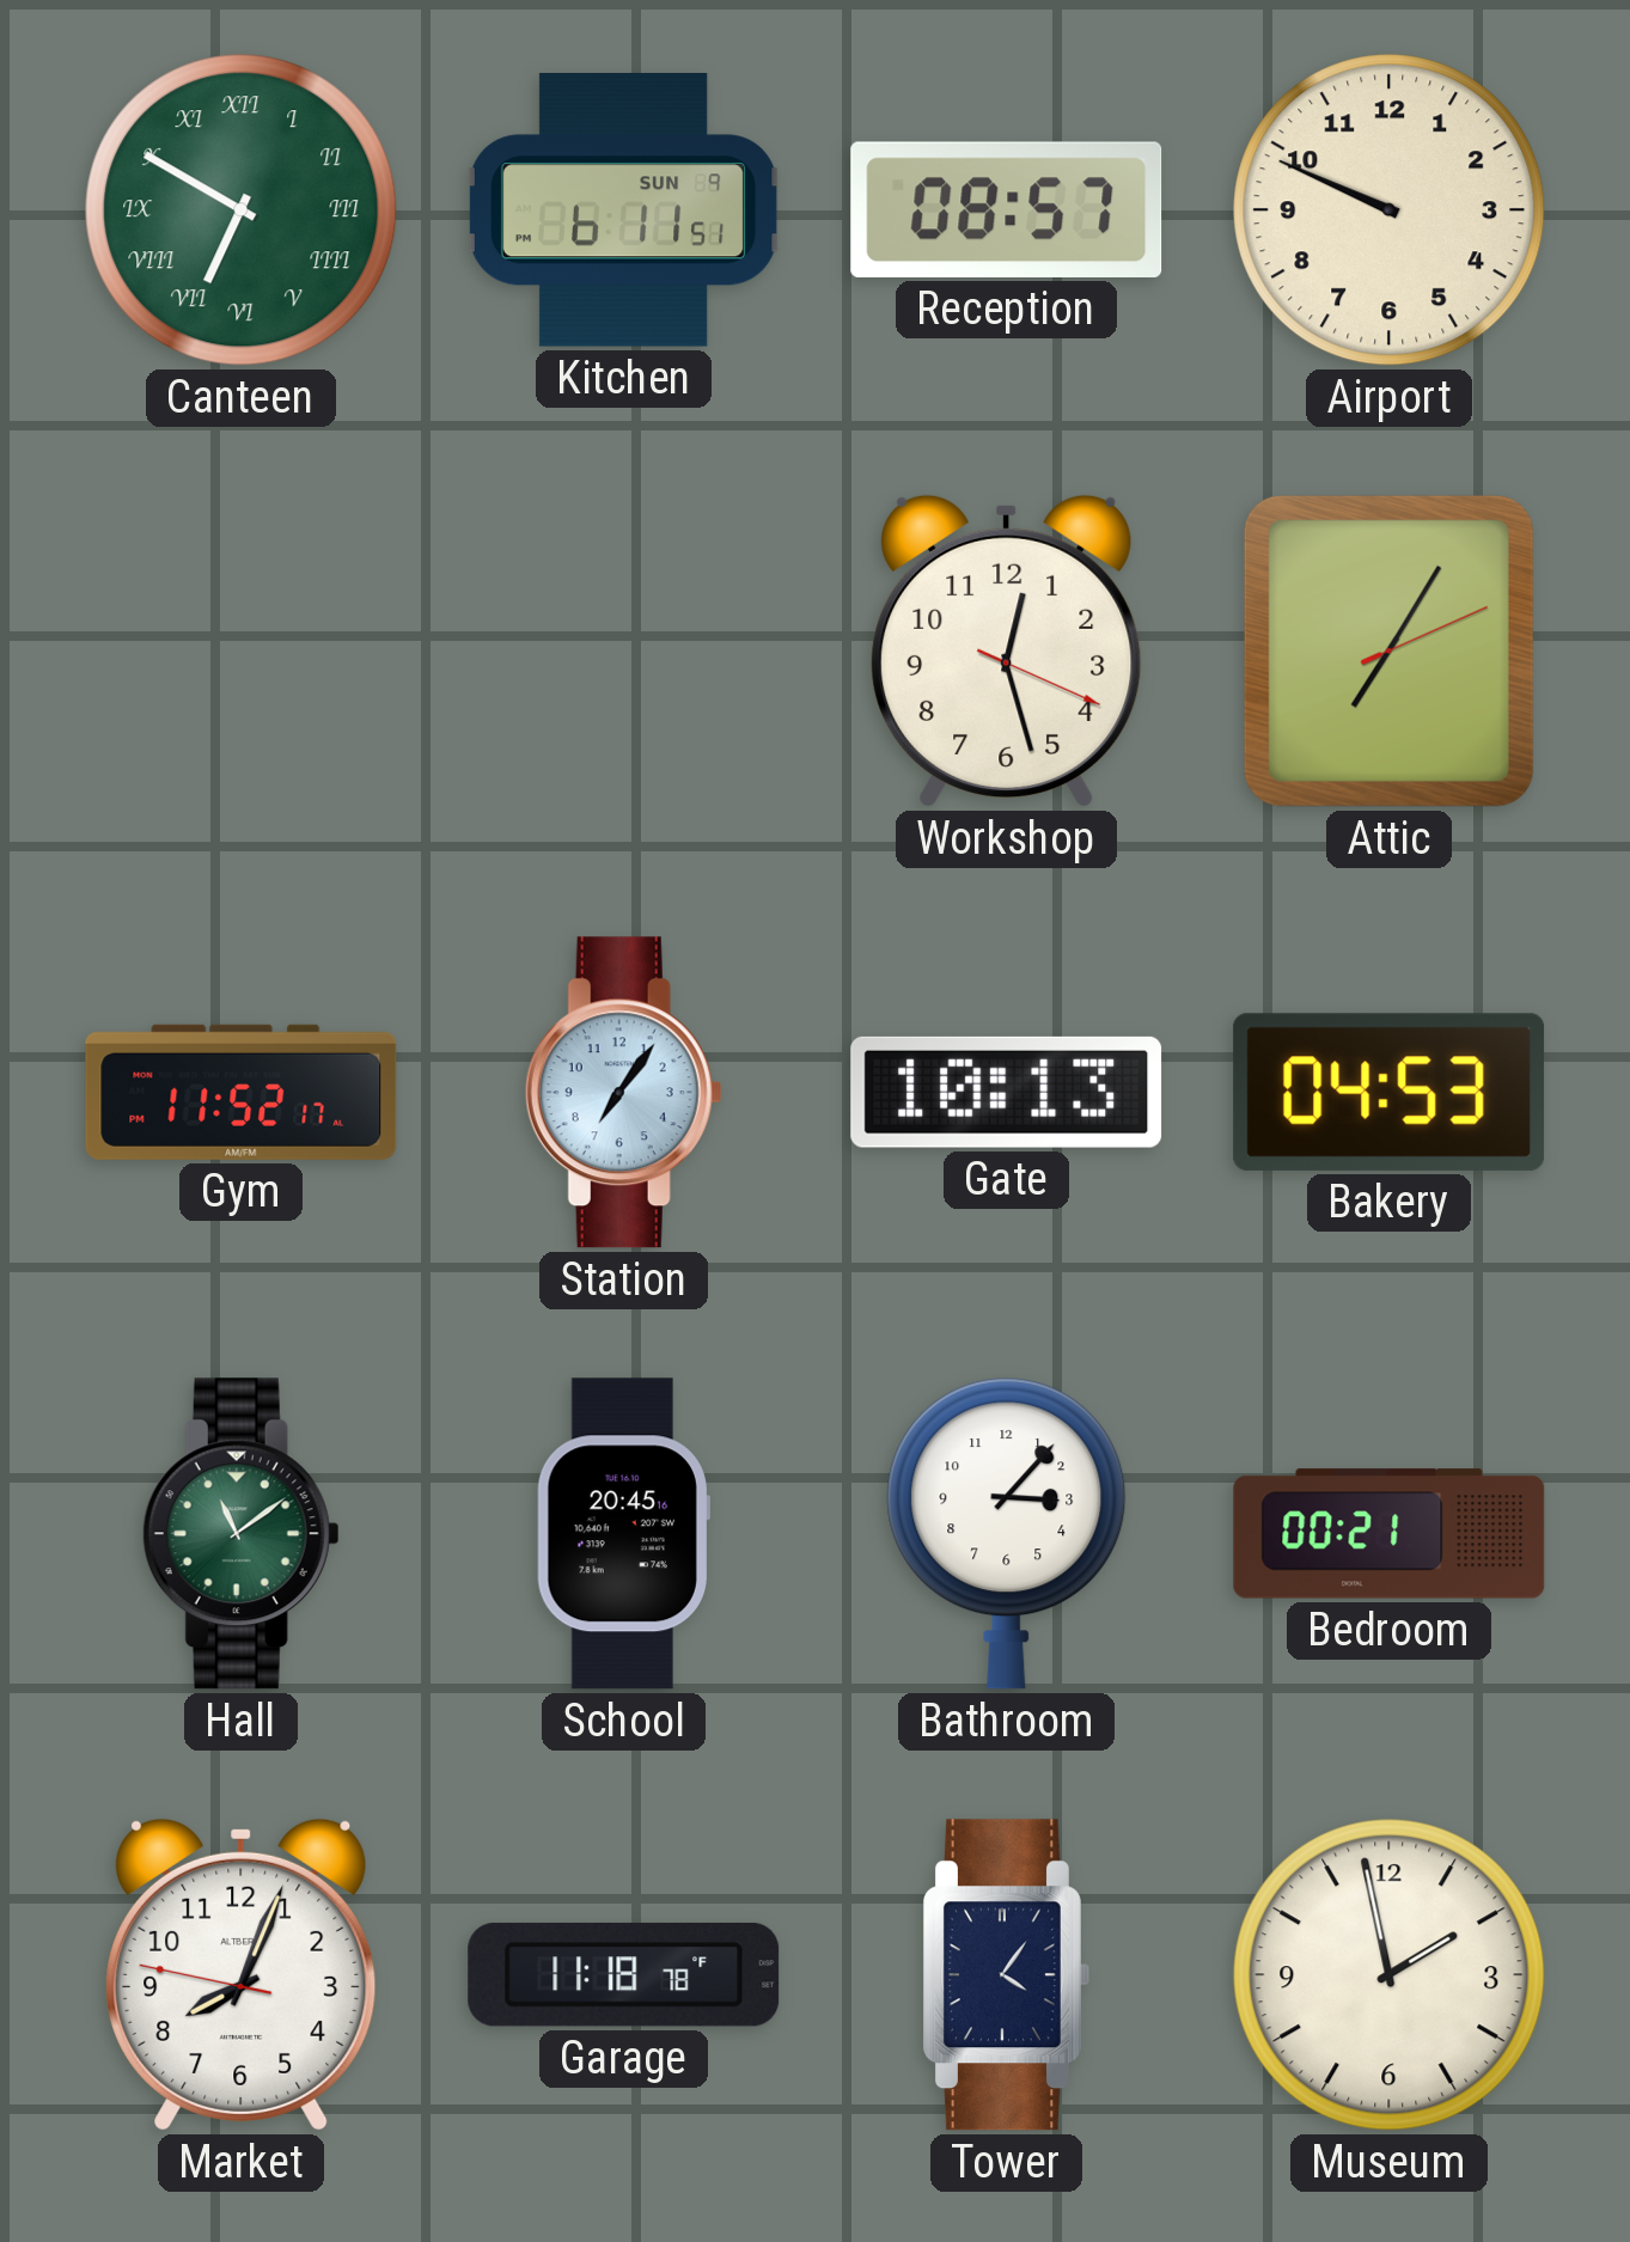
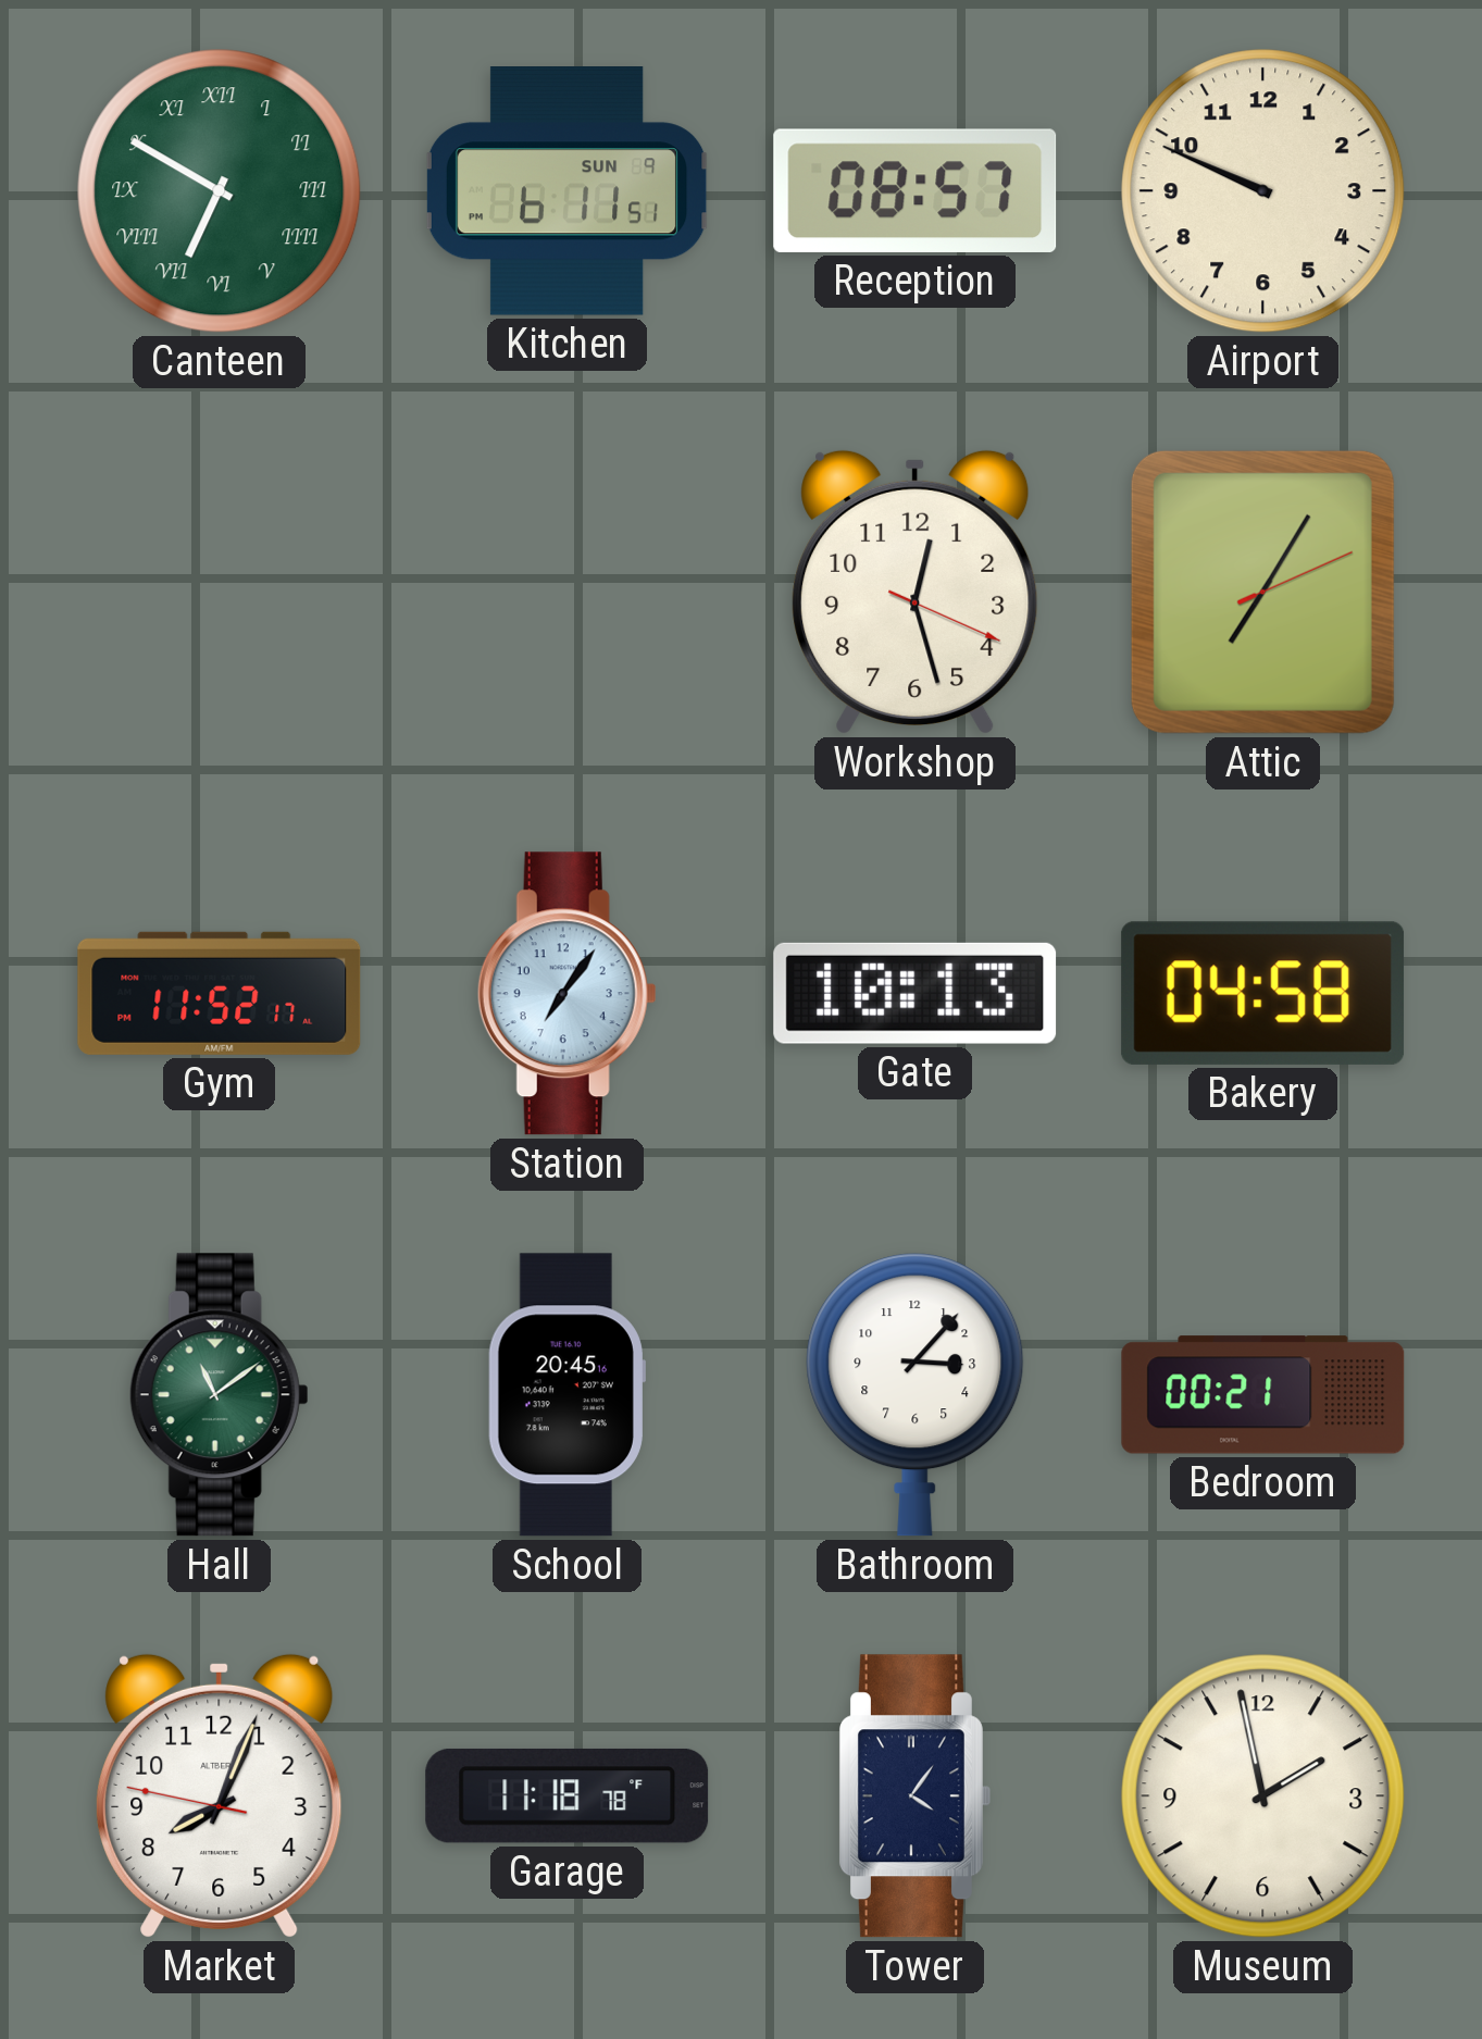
Bakery: 04:53 -> 04:58 (1263, 993)
